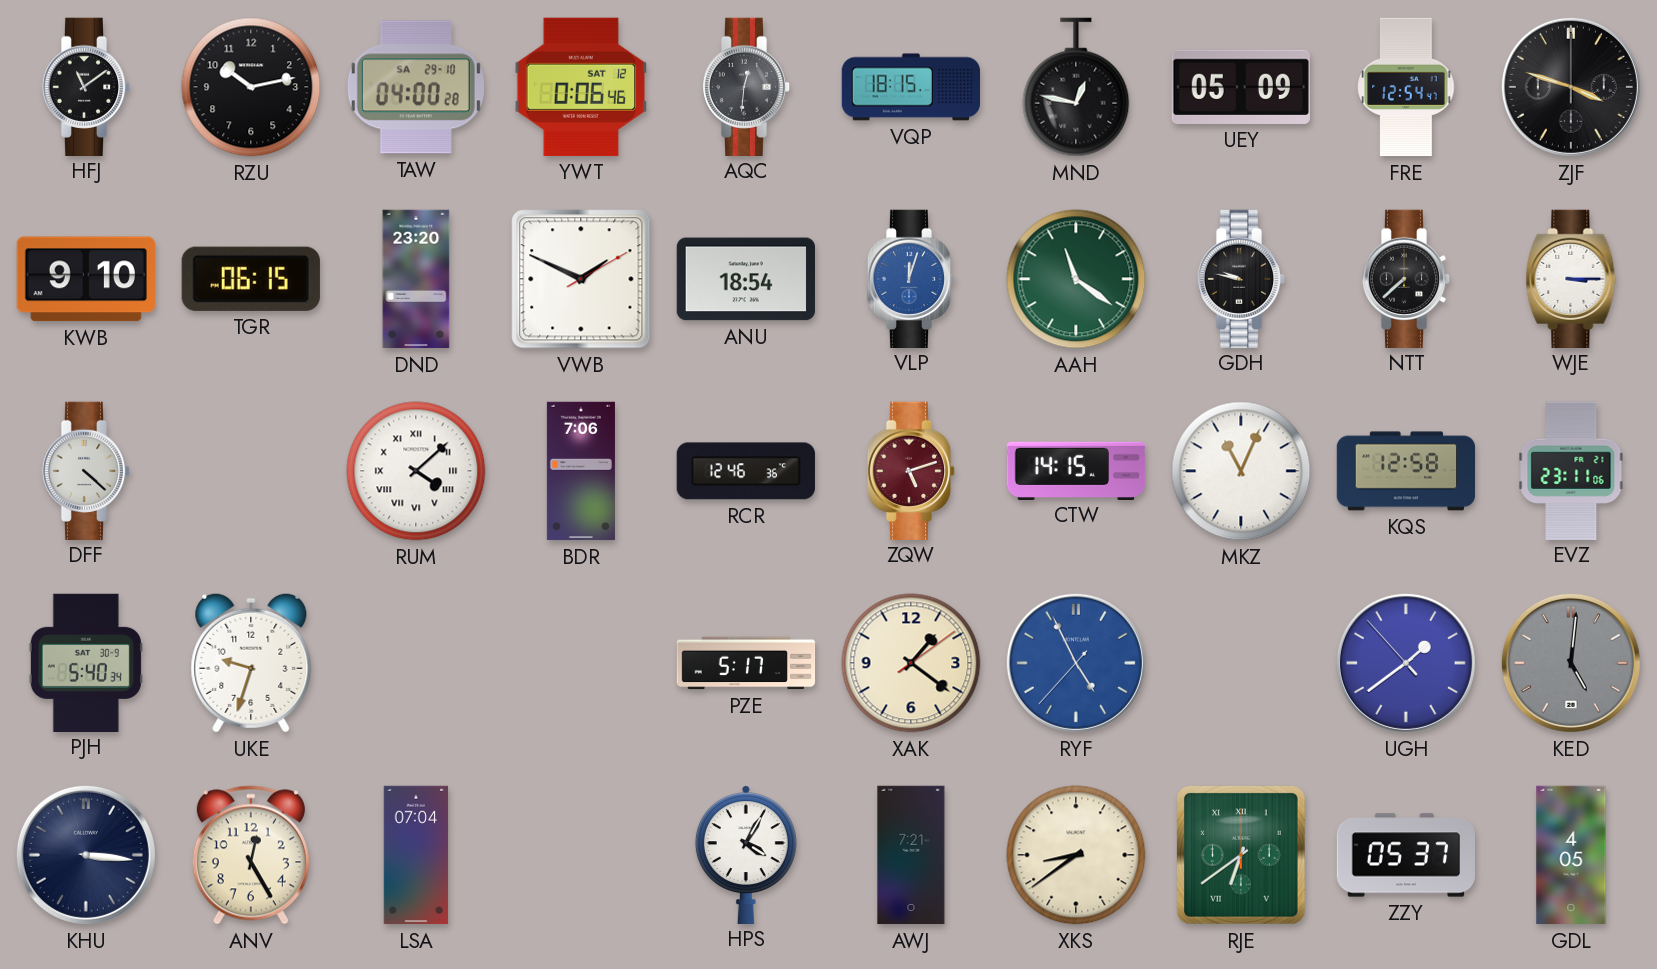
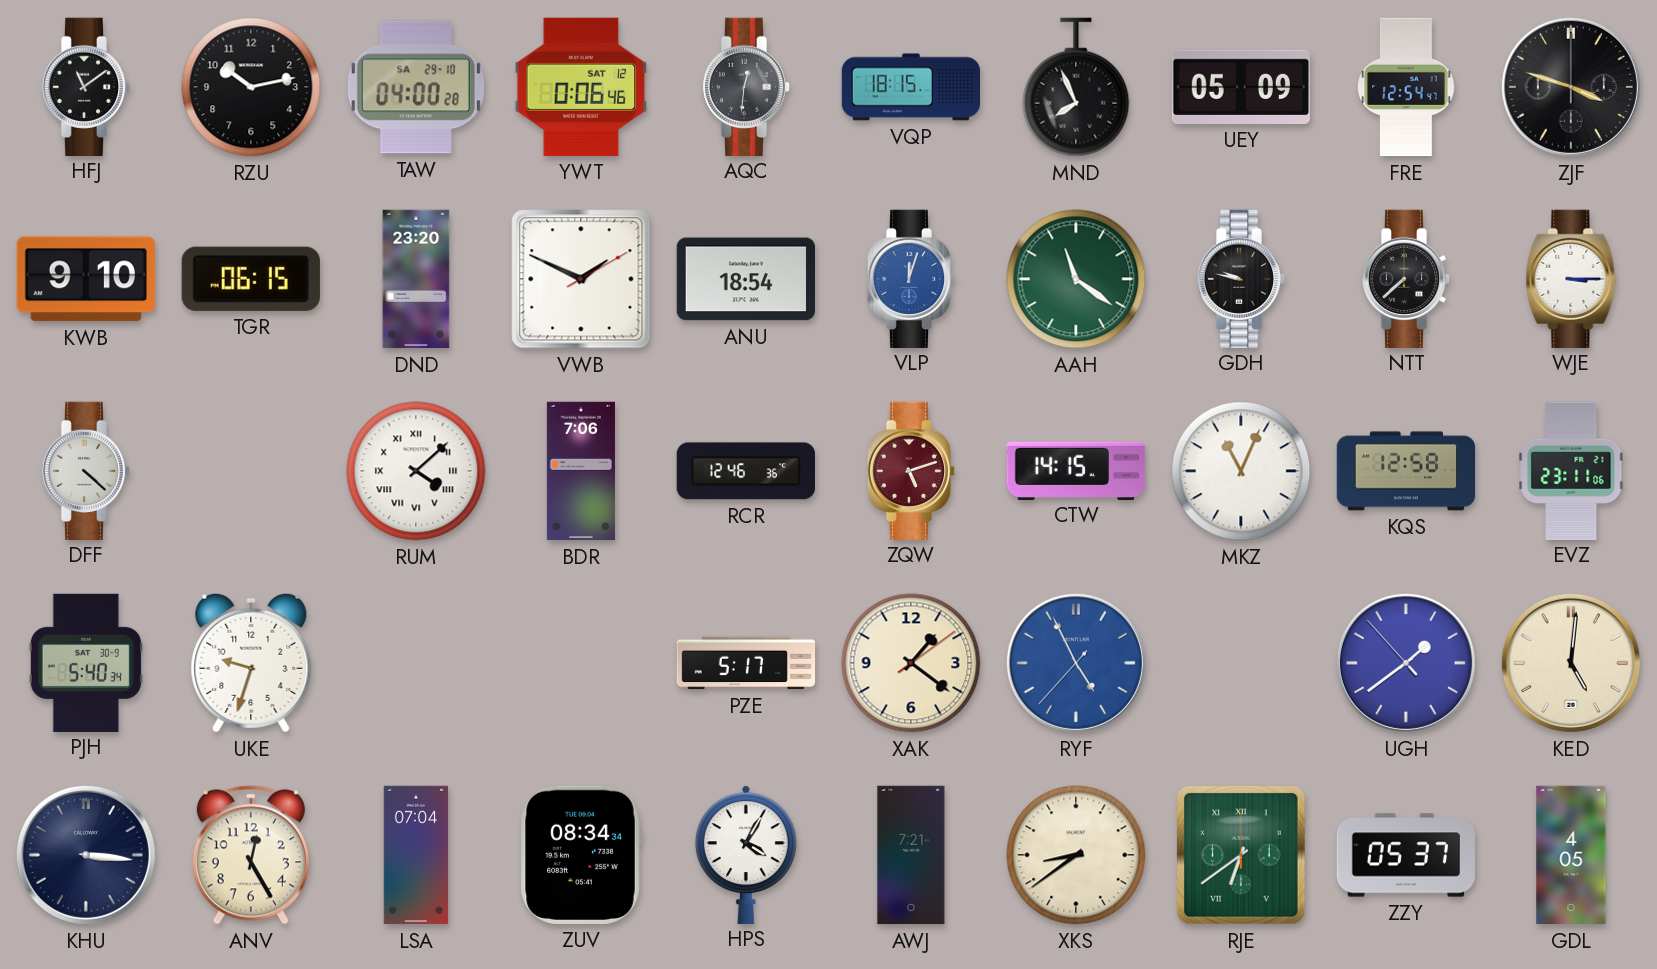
MND: 12:47 -> 7:56 (1076, 87)
KED dial: grey -> cream (1571, 663)
ZUV: none -> 08:34 (581, 855)
